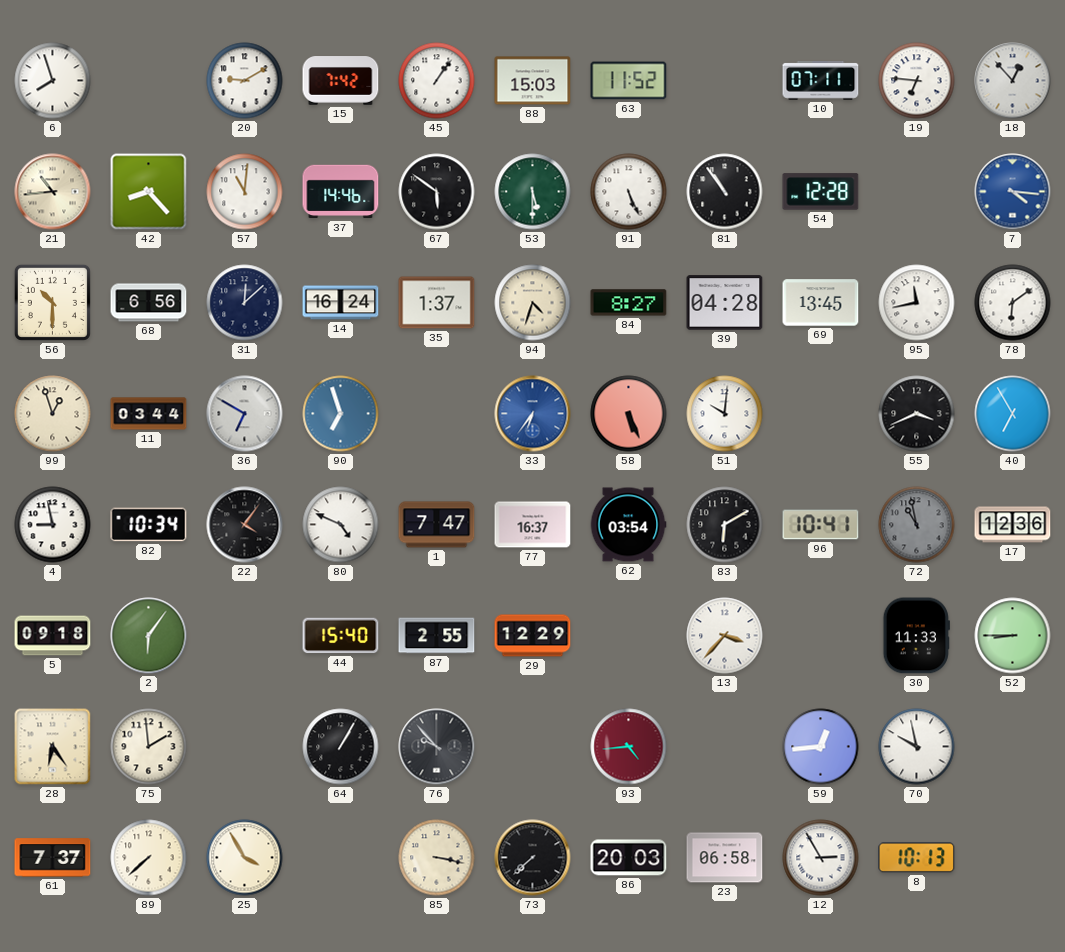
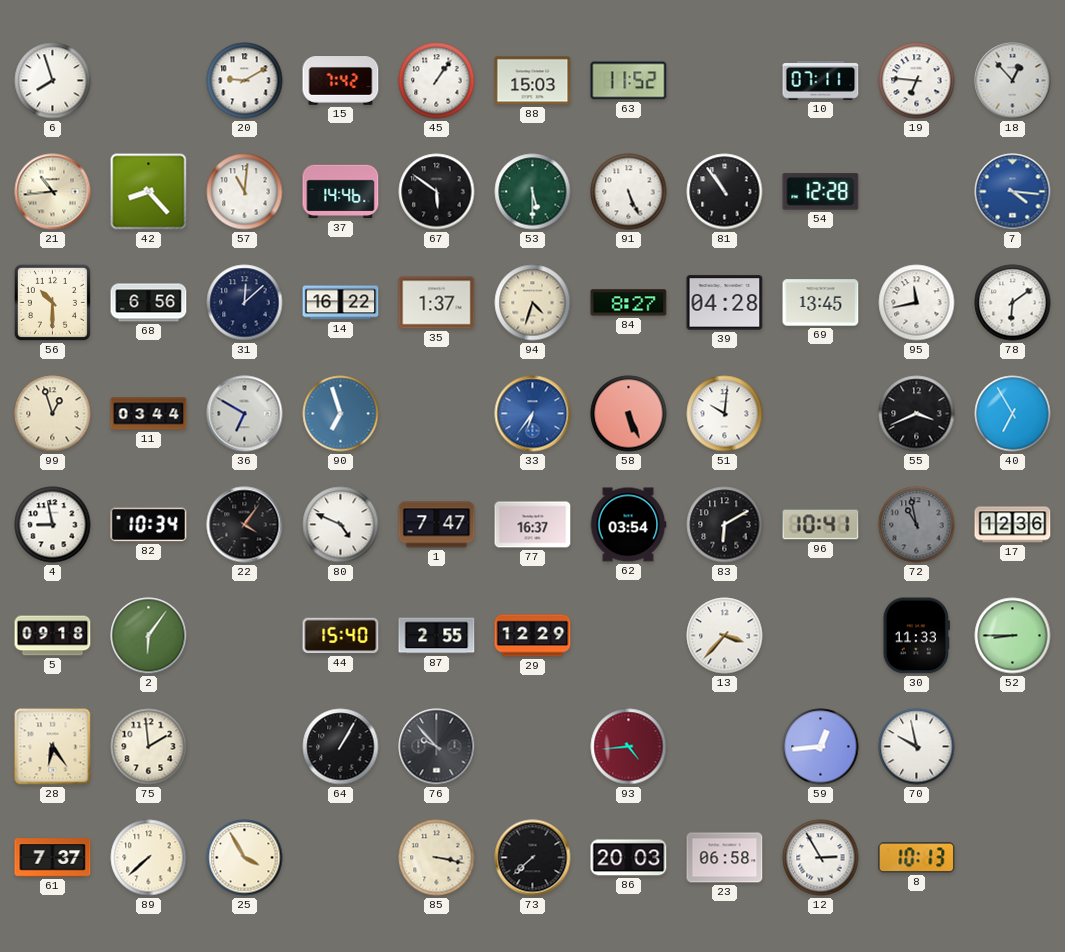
14: 16:24 -> 16:22 (341, 303)
